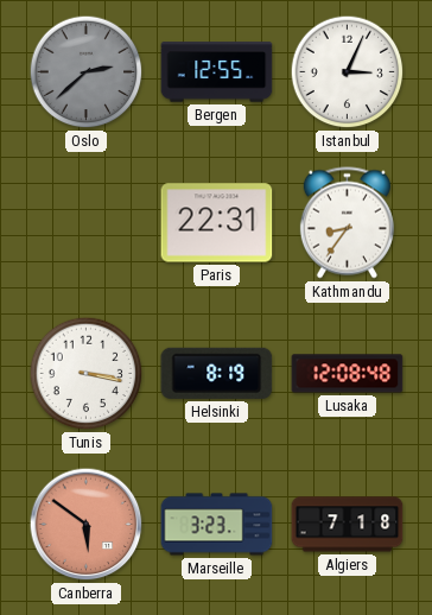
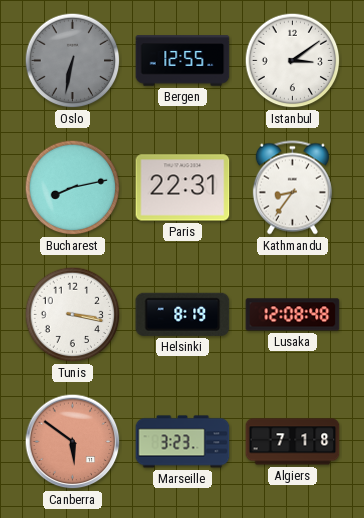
Oslo: 2:38 -> 6:32 (73, 61)
Istanbul: 3:04 -> 3:09 (293, 61)
Bucharest: none -> 8:13 (73, 188)
